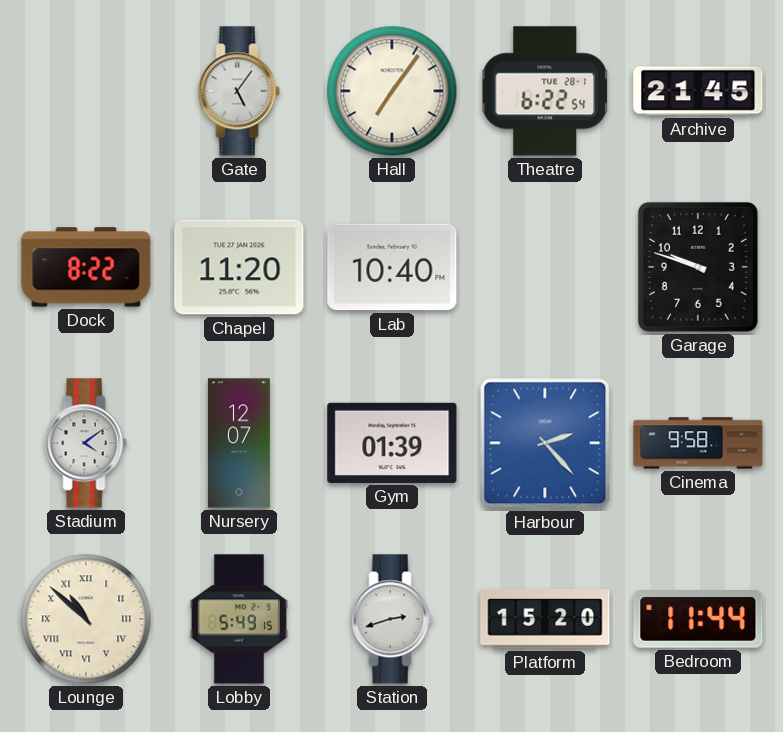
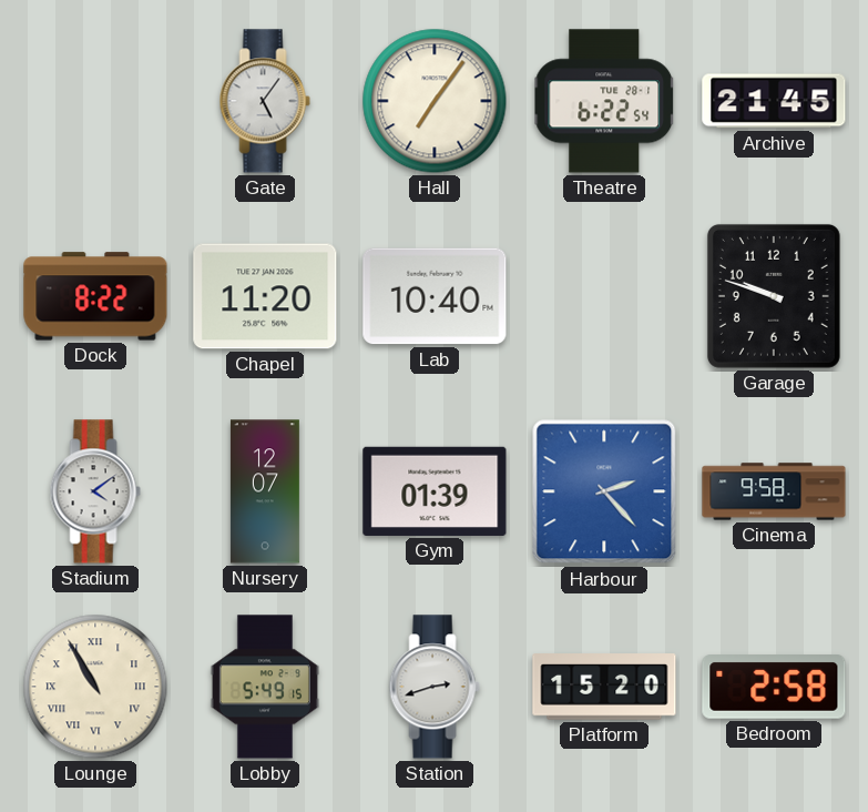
Lounge: 10:52 -> 10:55 (95, 687)
Bedroom: 11:44 -> 2:58 (774, 688)
